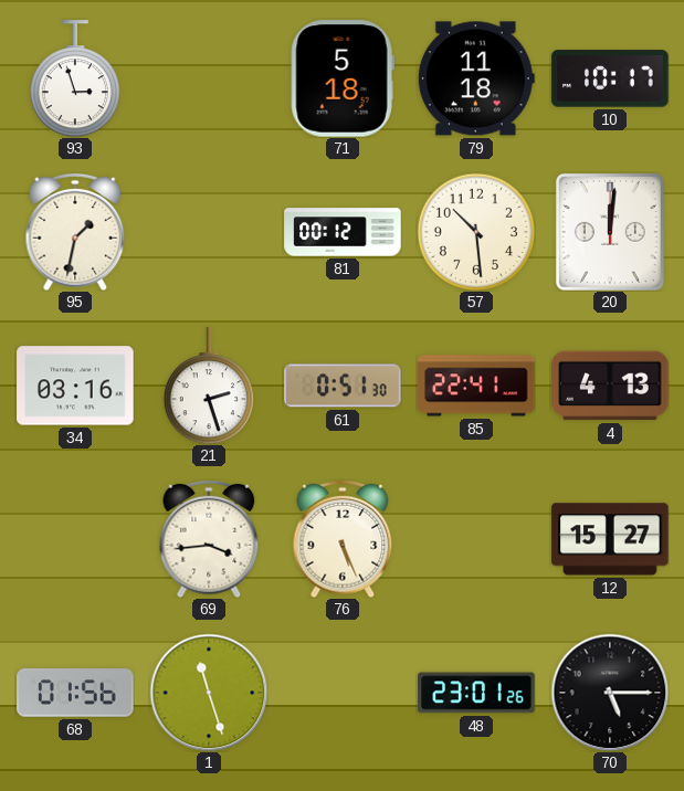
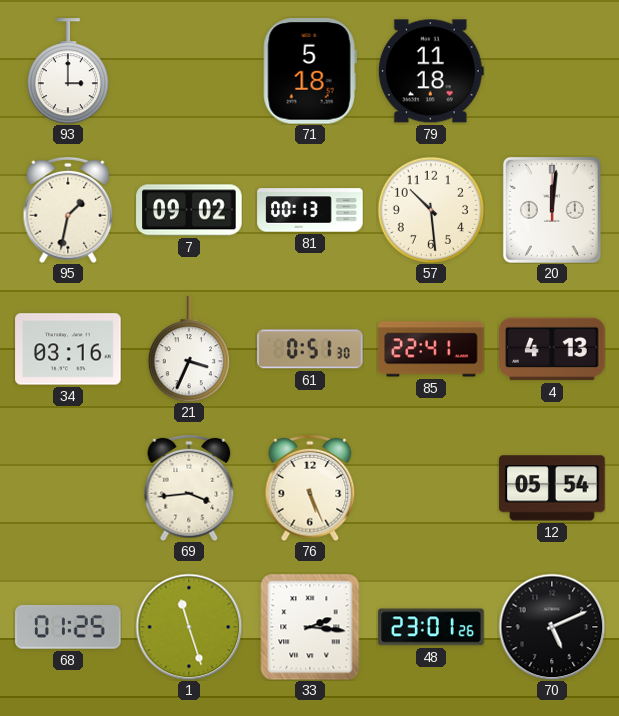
93: 2:57 -> 3:00 (68, 71)
10: 10:17 -> none (610, 78)
7: none -> 09:02 (189, 210)
81: 00:12 -> 00:13 (310, 210)
21: 2:27 -> 3:34 (189, 349)
12: 15:27 -> 05:54 (552, 488)
68: 01:56 -> 01:25 (68, 627)
33: none -> 2:16 (310, 627)
70: 5:15 -> 5:11 (552, 627)
